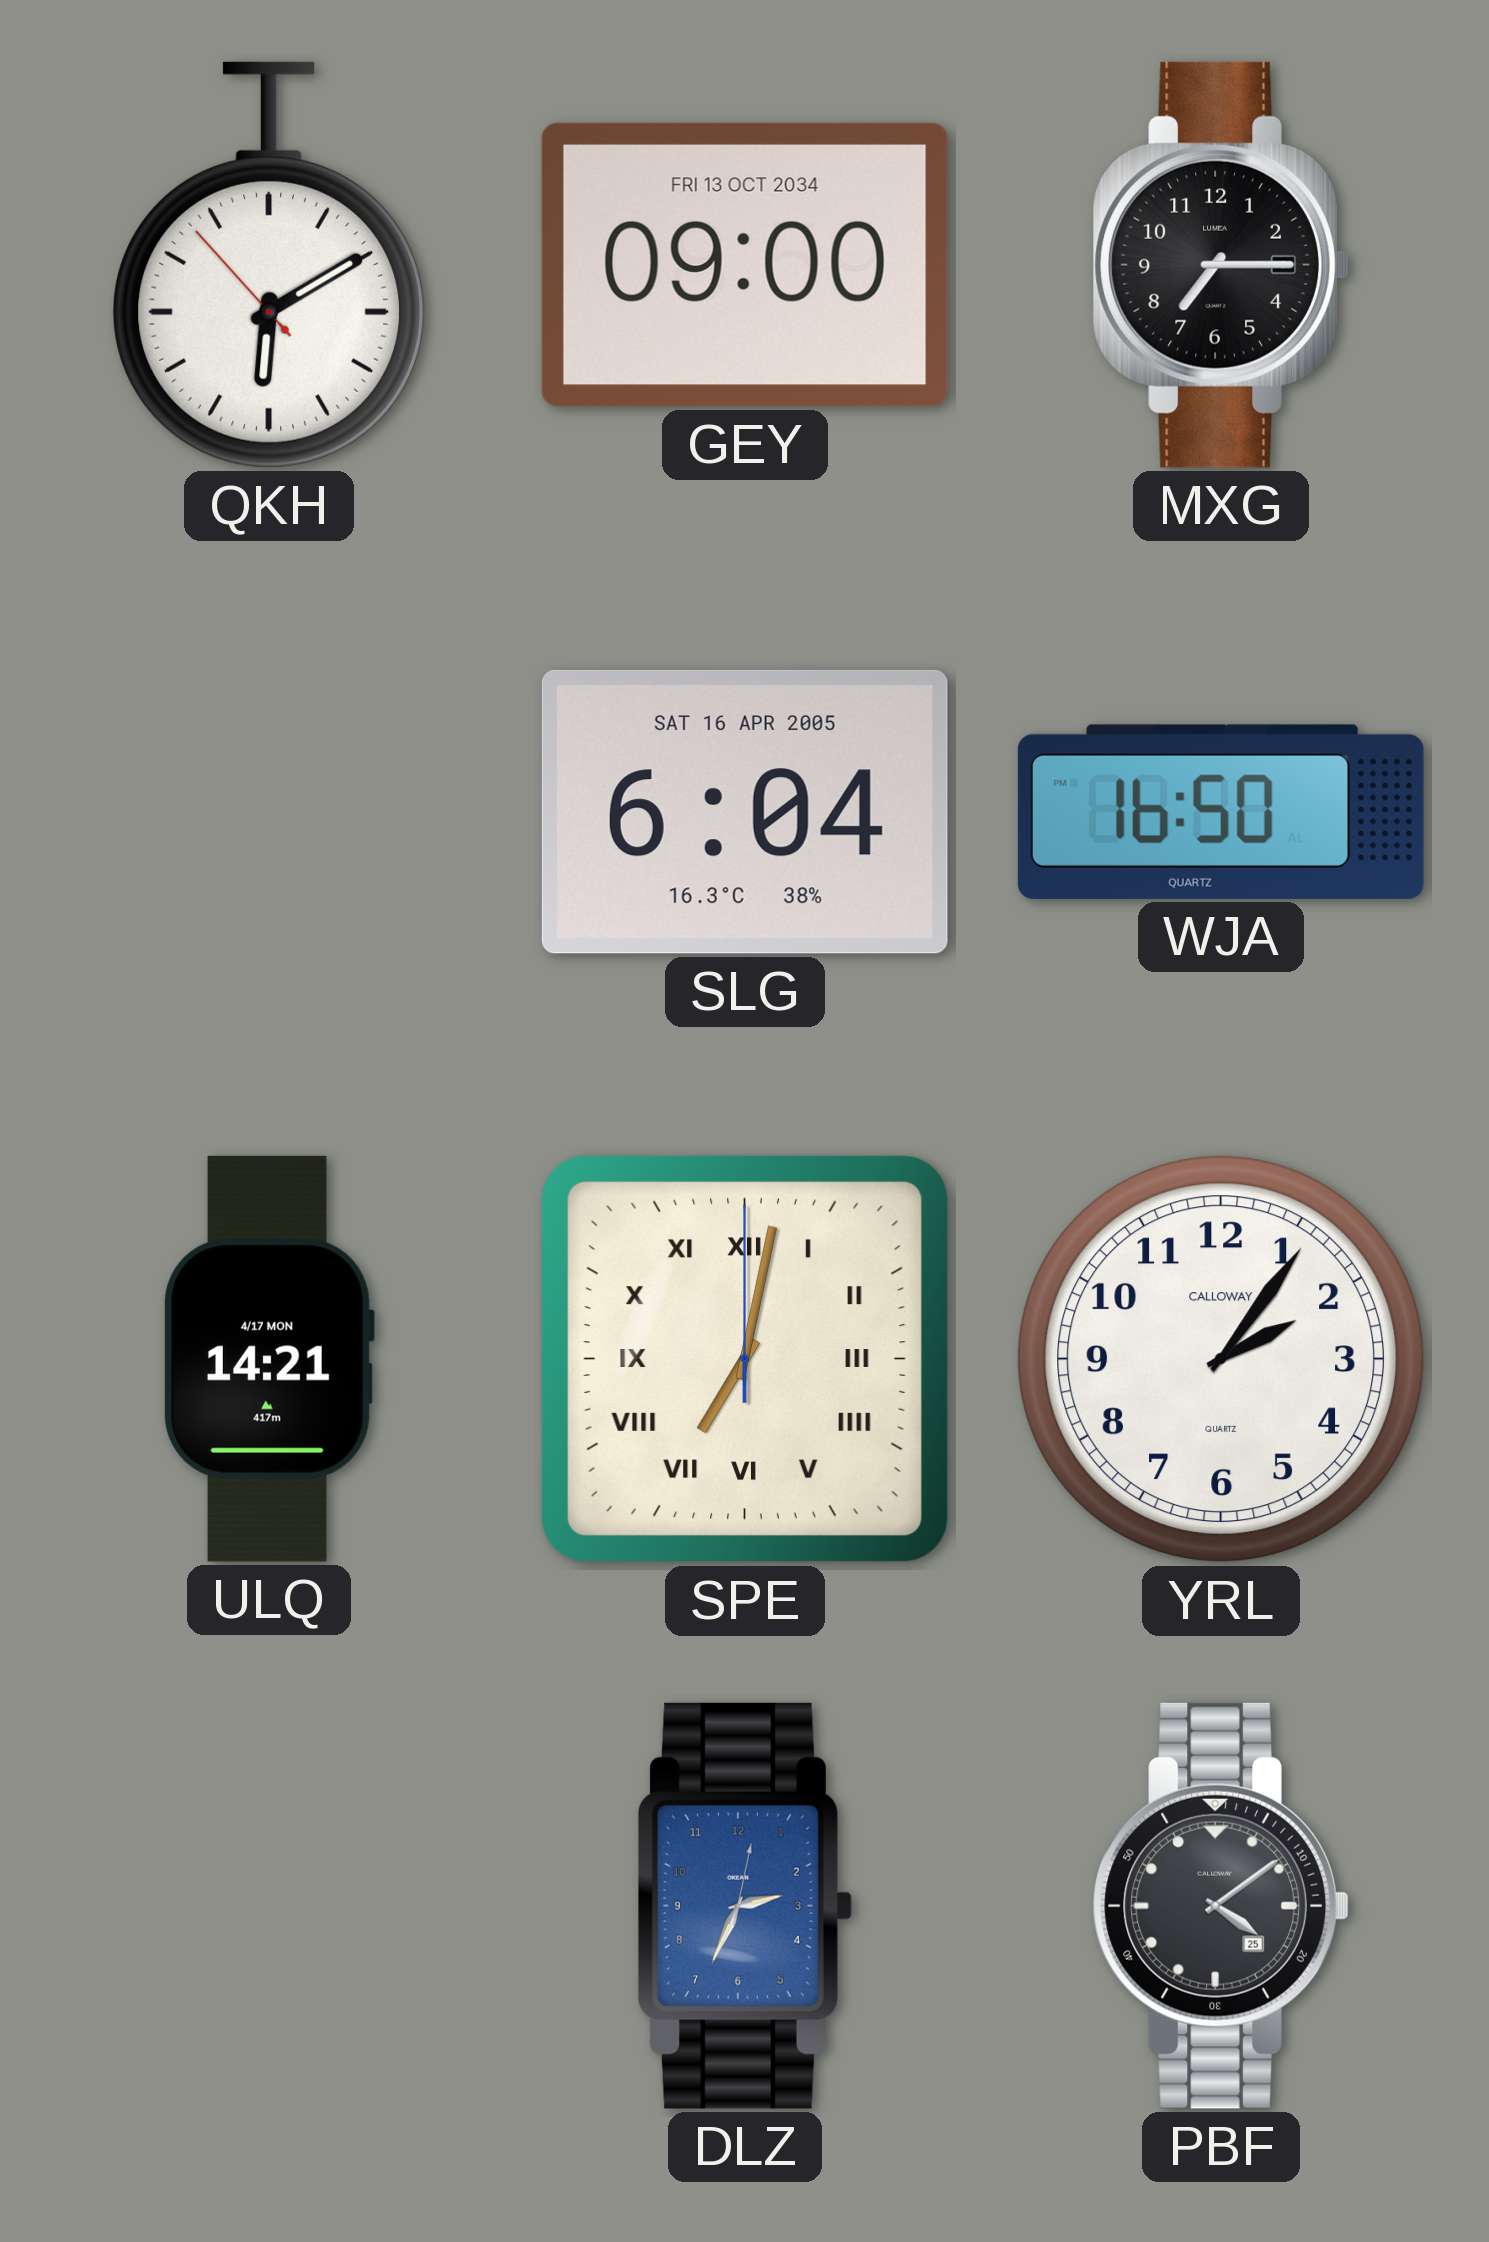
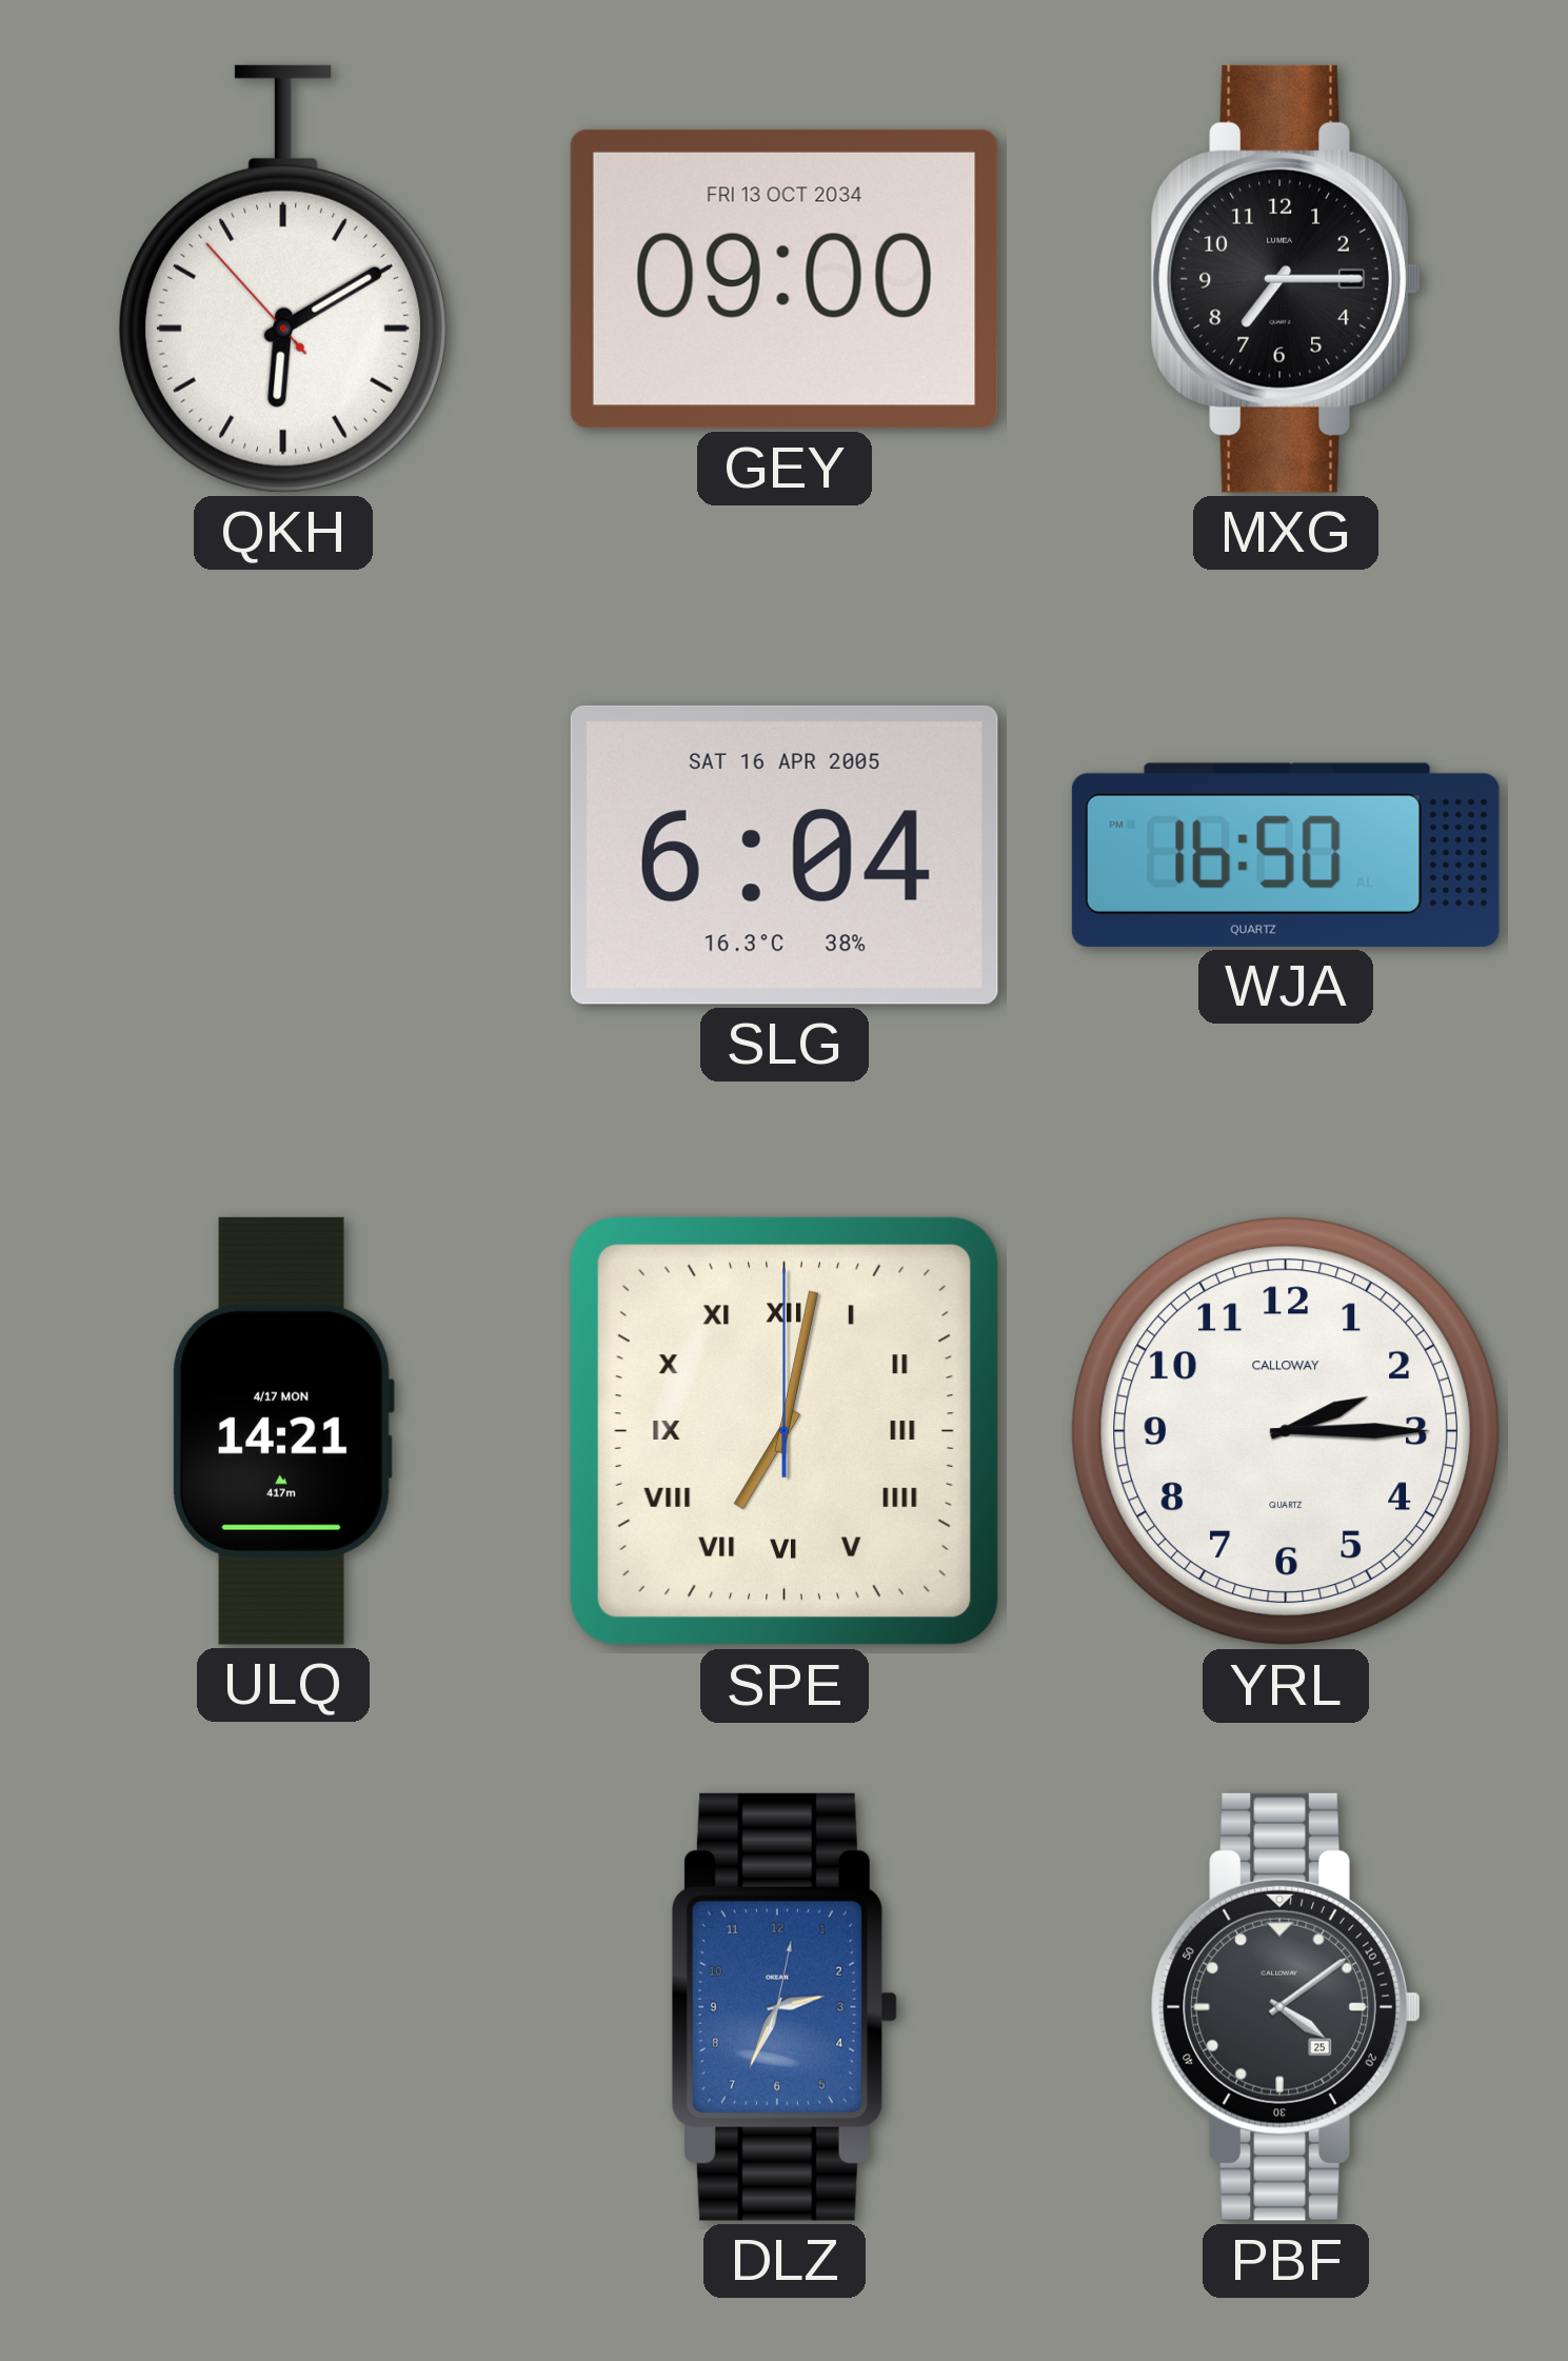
YRL: 2:06 -> 2:15 (1286, 1431)
